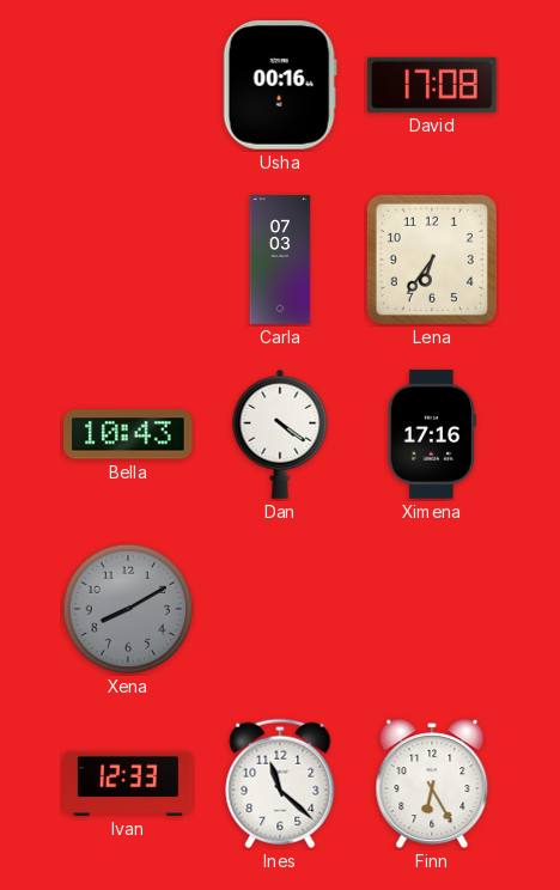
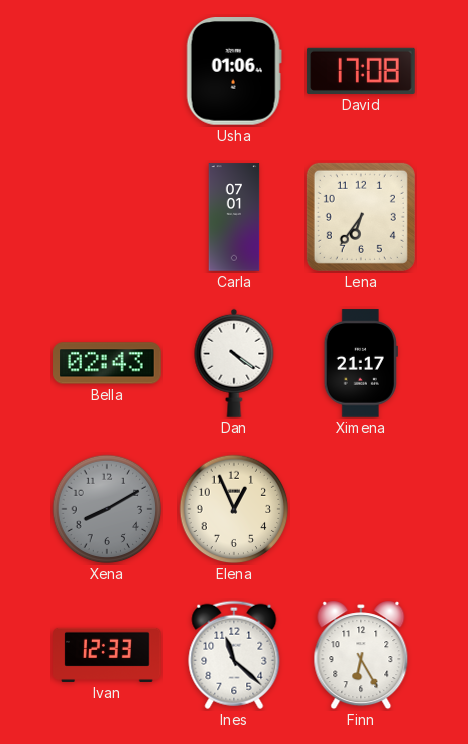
Usha: 00:16 -> 01:06 (234, 71)
Carla: 07:03 -> 07:01 (234, 217)
Bella: 10:43 -> 02:43 (107, 363)
Ximena: 17:16 -> 21:17 (361, 363)
Elena: none -> 12:56 (234, 509)
